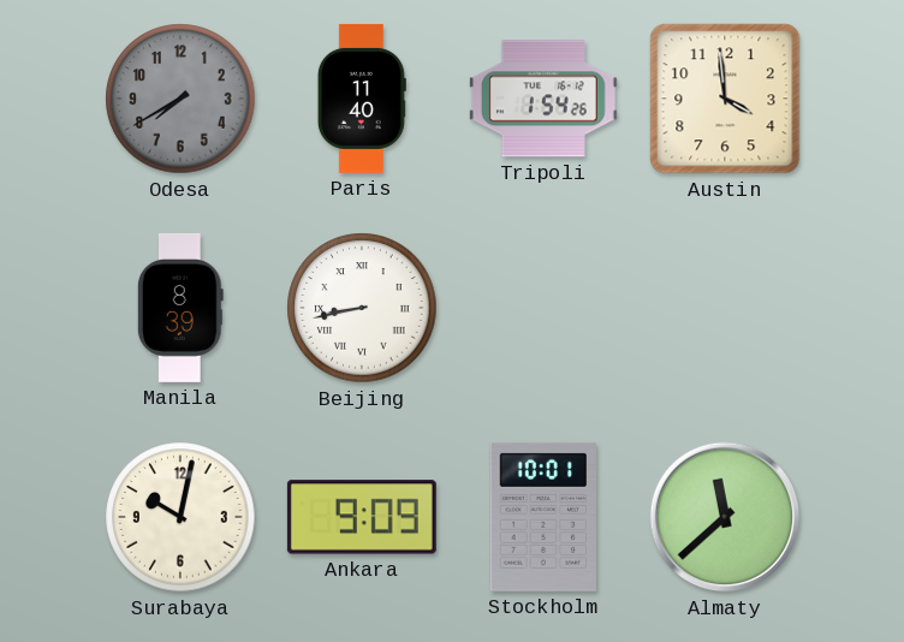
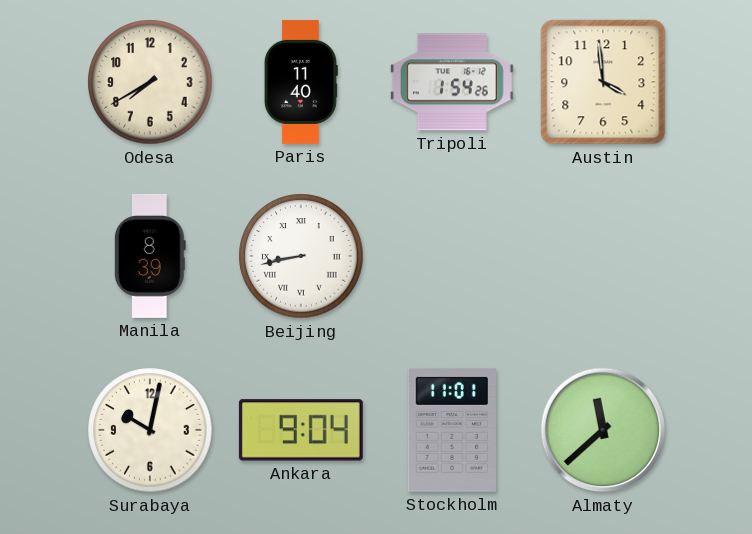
Odesa dial: grey -> cream (150, 82)
Ankara: 9:09 -> 9:04 (301, 430)
Stockholm: 10:01 -> 11:01 (452, 430)
